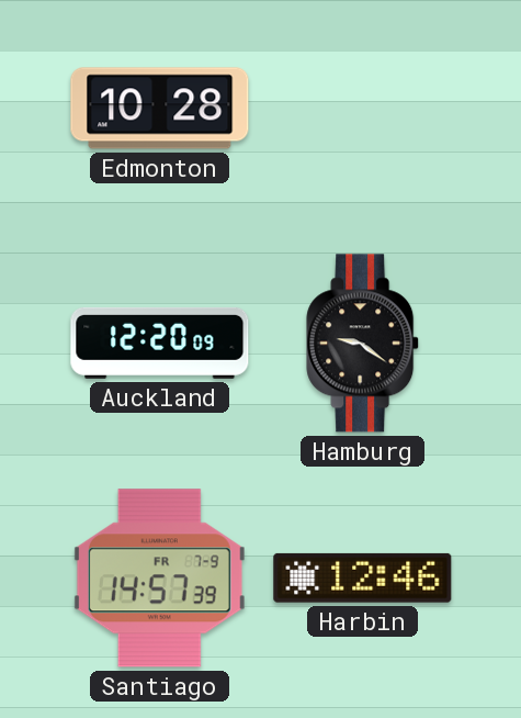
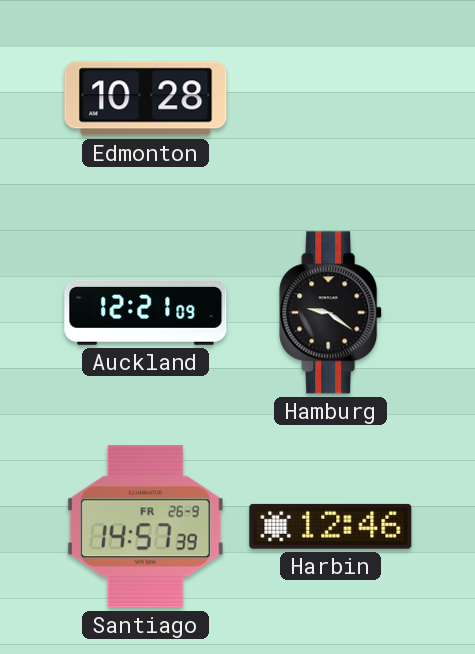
Auckland: 12:20 -> 12:21 (146, 312)
Santiago date: FR 7-9 -> FR 26-9 (145, 527)
